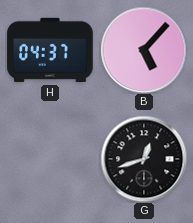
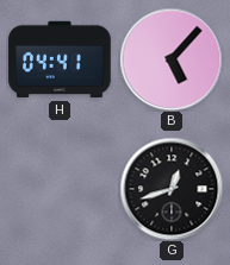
H: 04:37 -> 04:41 (60, 59)
